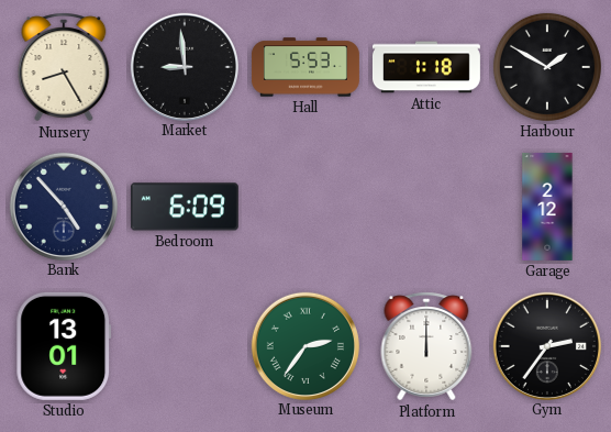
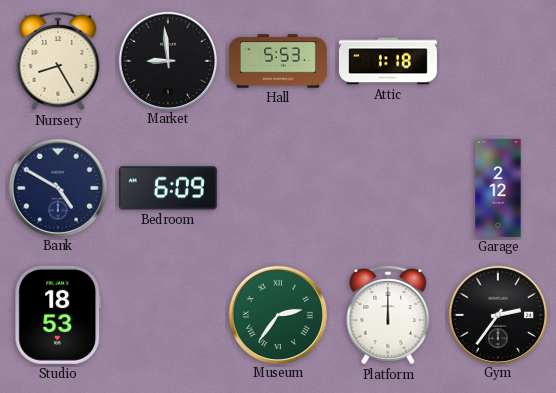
Harbour: 1:50 -> none (547, 67)
Bank: 4:53 -> 4:50 (57, 187)
Studio: 13:01 -> 18:53 (58, 315)
